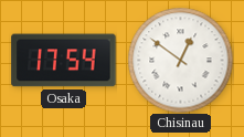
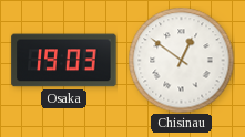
Osaka: 17:54 -> 19:03 (64, 61)
